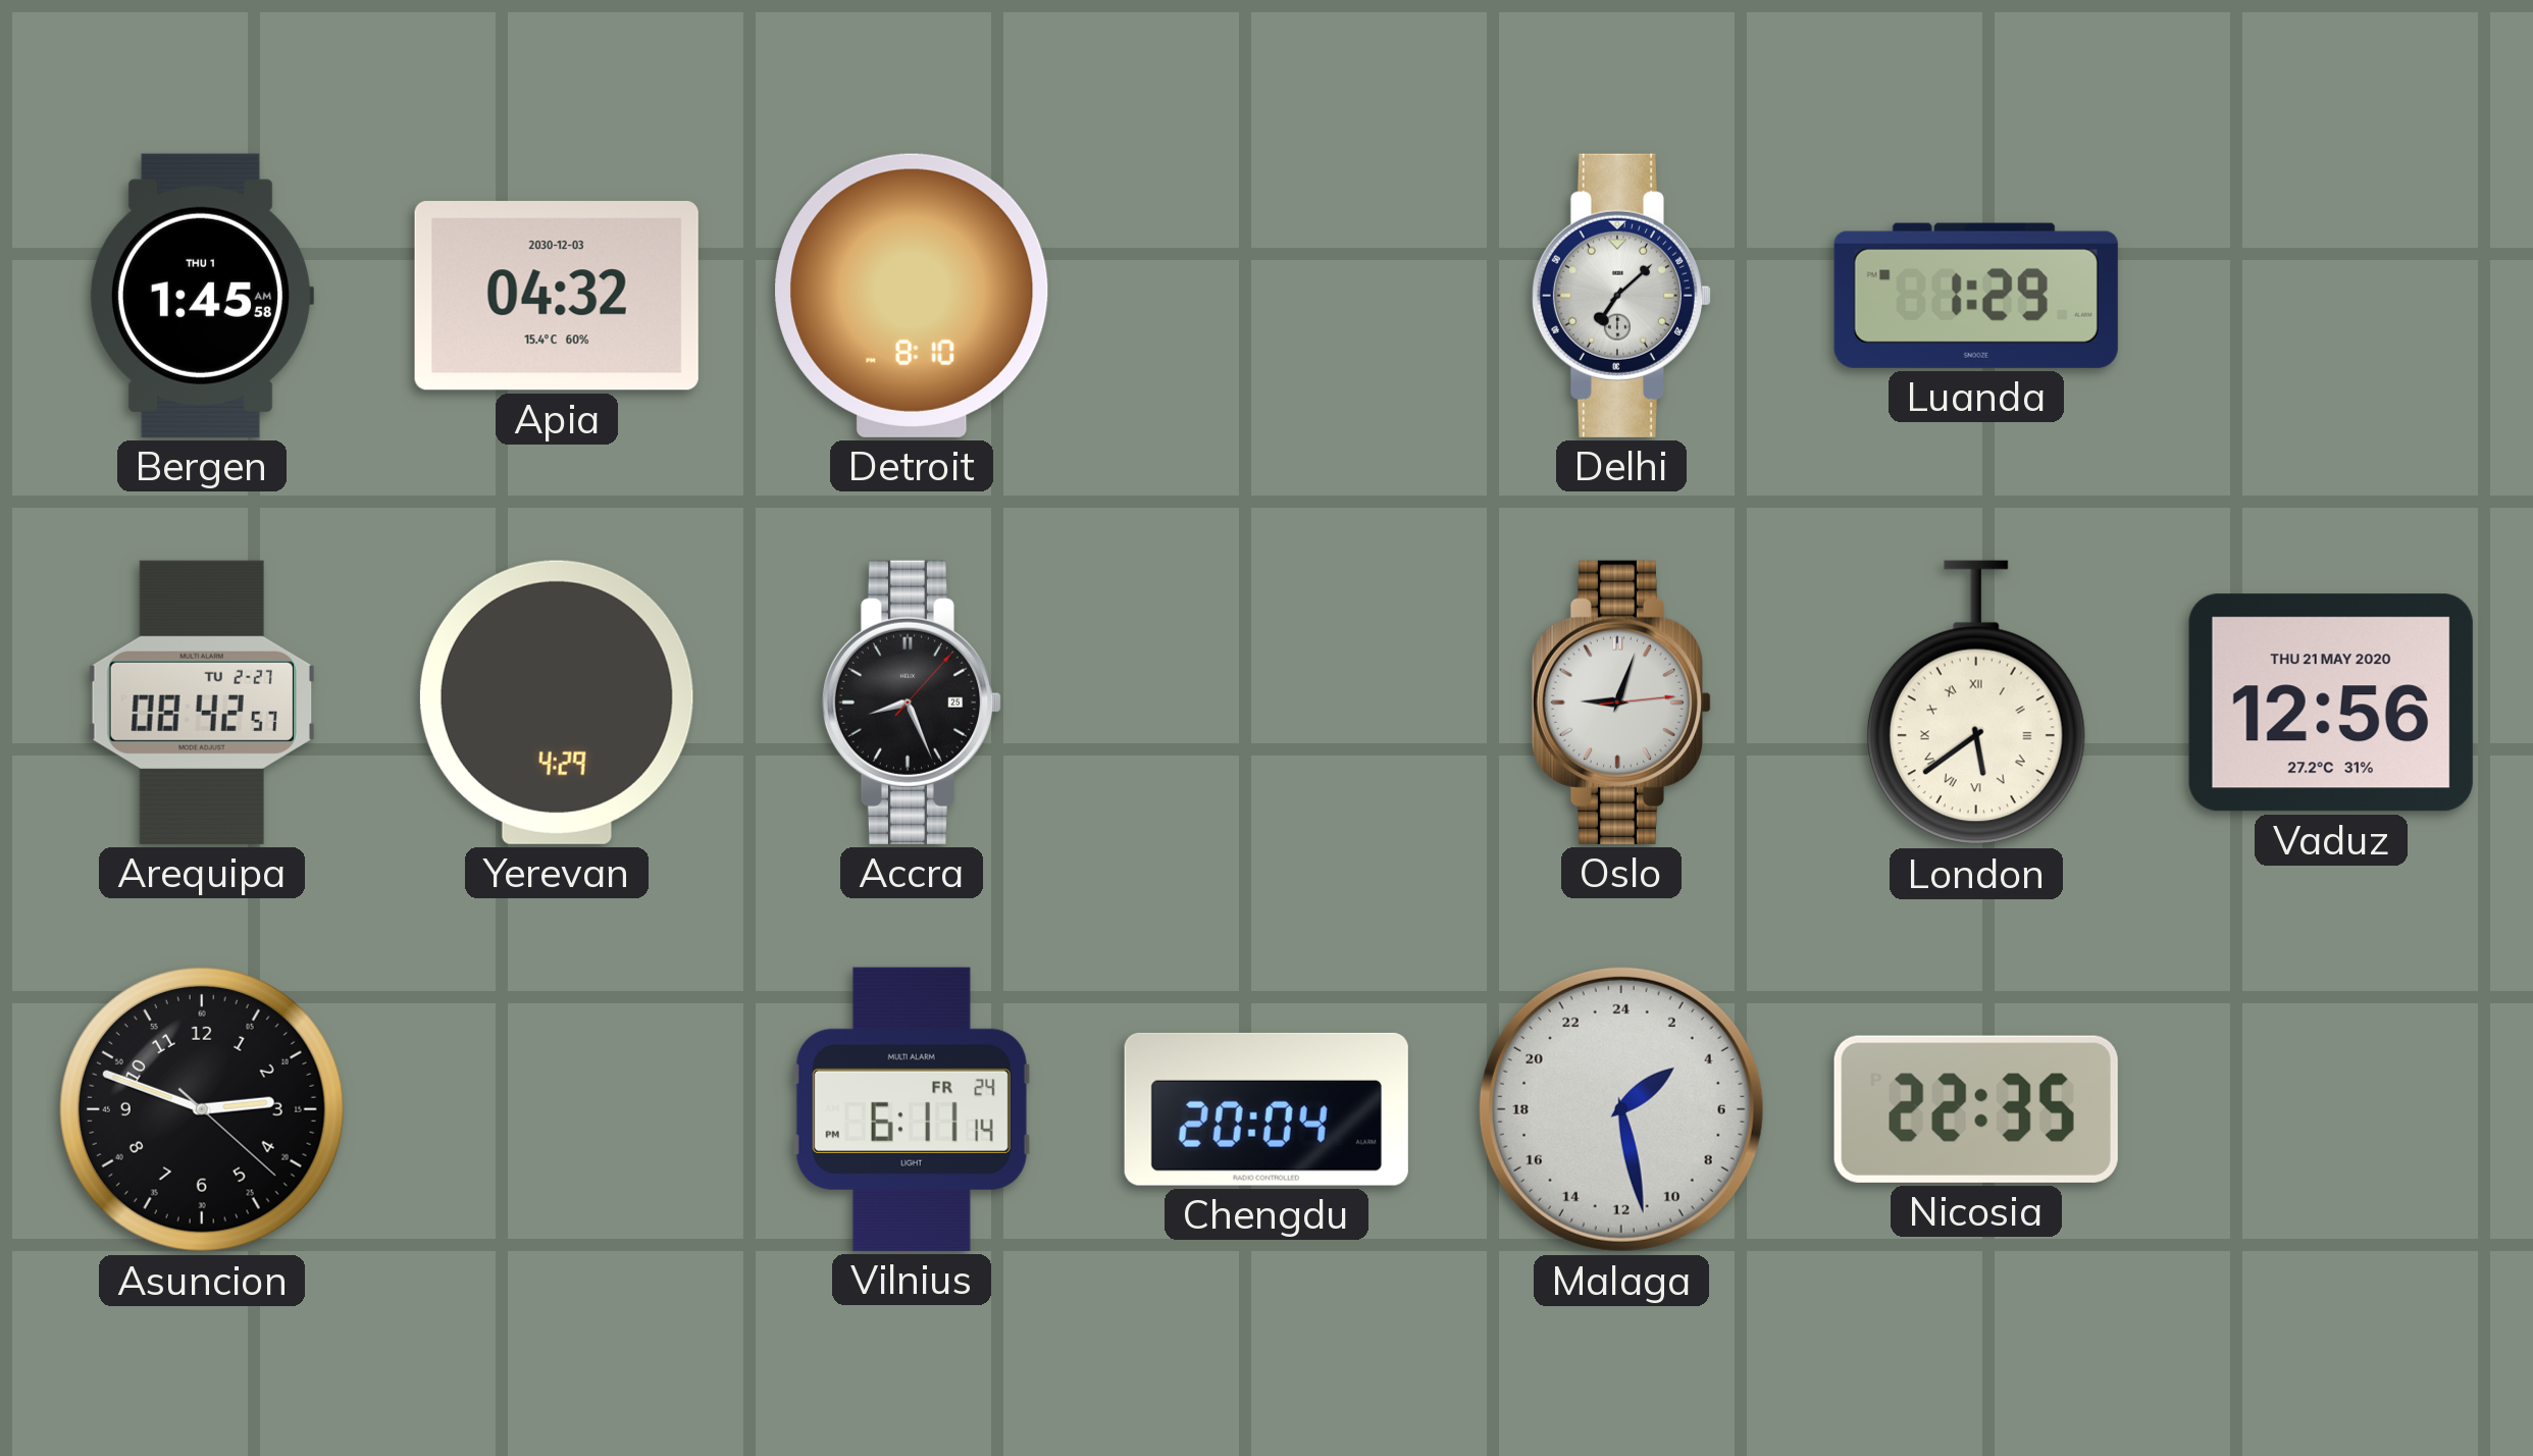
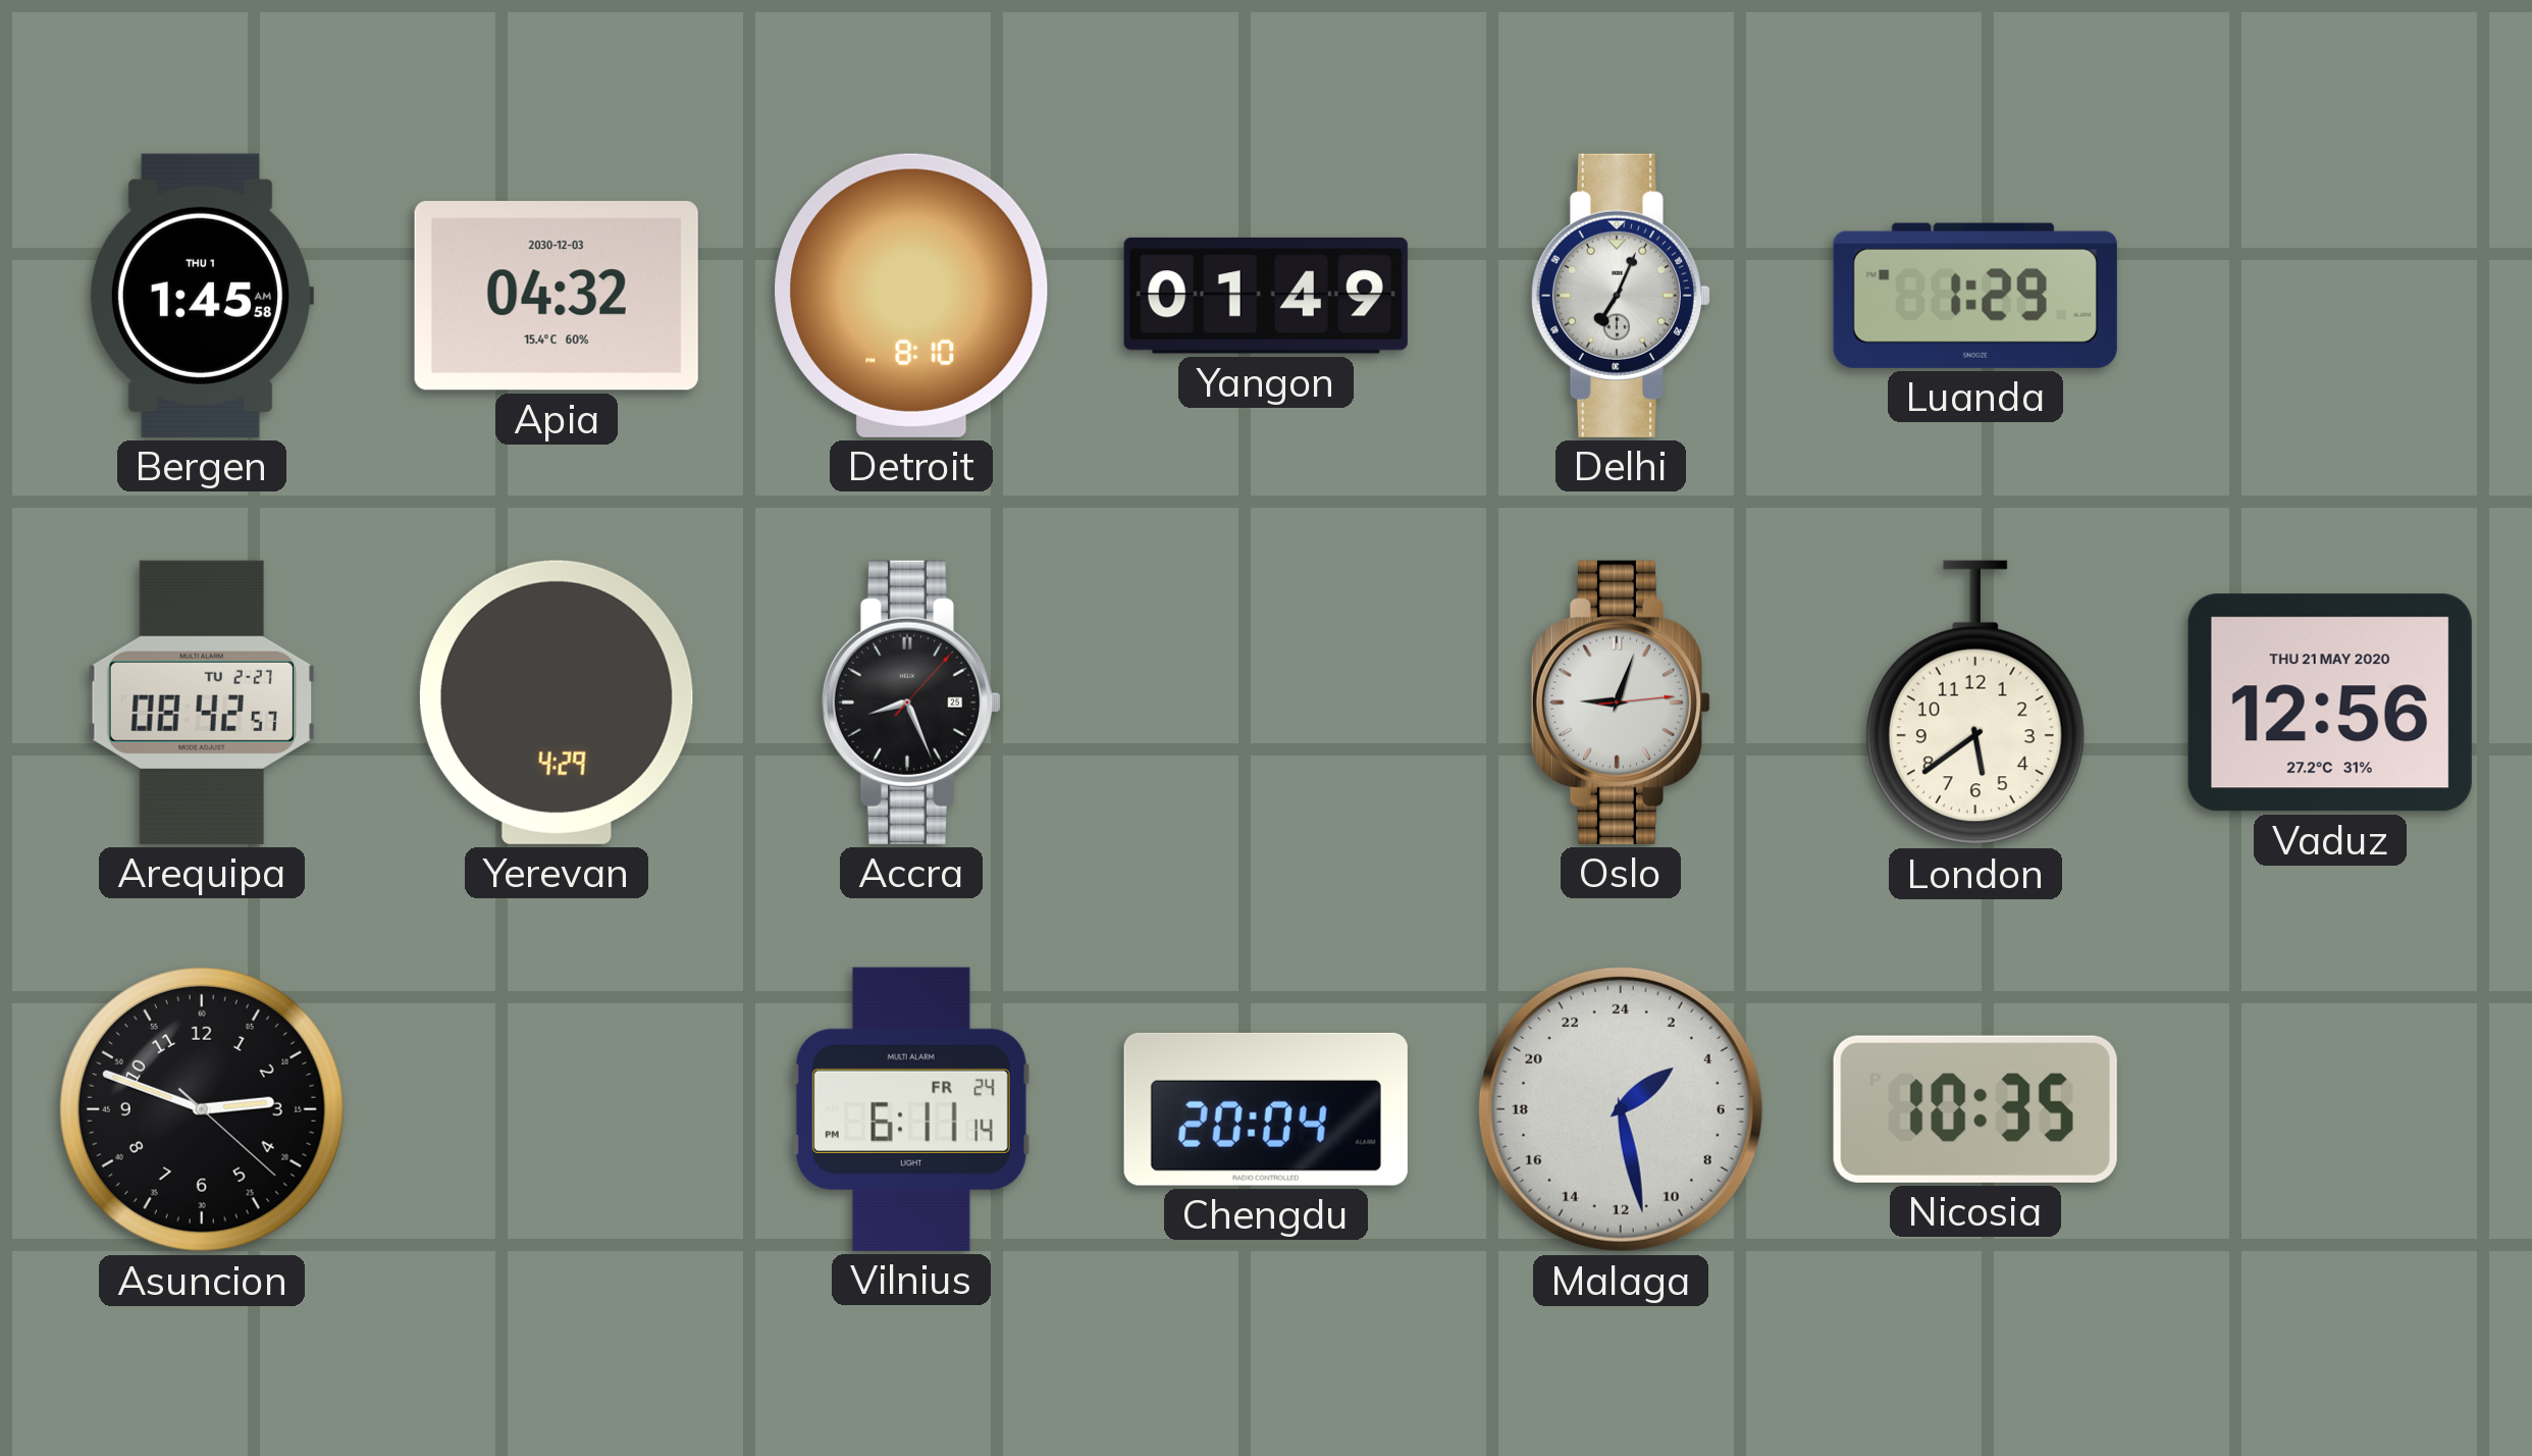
Yangon: none -> 01:49 (1266, 296)
Delhi: 7:08 -> 7:04 (1620, 296)
London numerals: Roman -> Arabic (1975, 703)
Nicosia: 22:35 -> 10:35 (1975, 1109)
